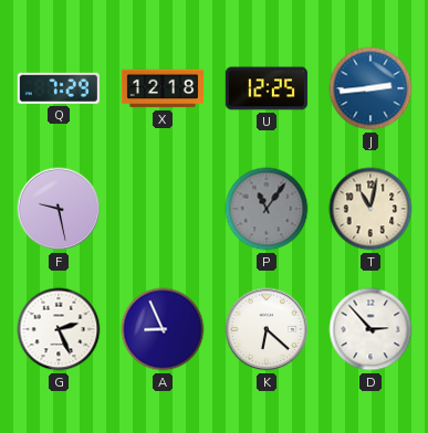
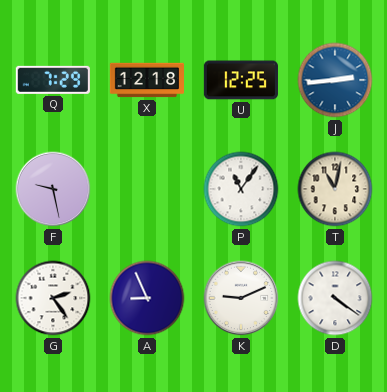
P dial: grey -> white (241, 189)
G: 2:26 -> 2:24 (53, 298)
K: 6:22 -> 9:11 (241, 298)
D: 2:53 -> 4:21 (335, 298)
